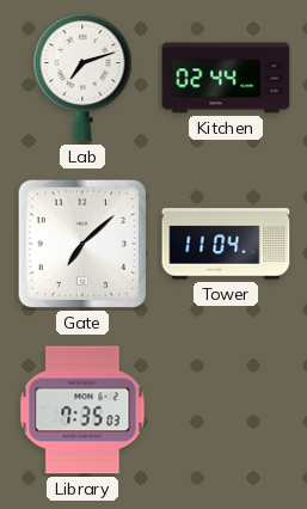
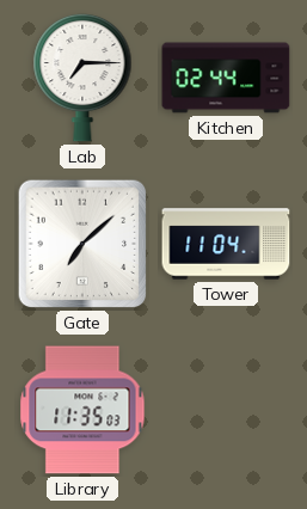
Lab: 7:12 -> 7:15 (82, 78)
Library: 7:35 -> 11:35 (82, 410)
